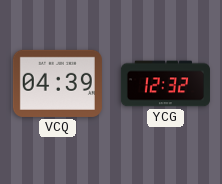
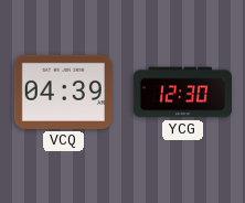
YCG: 12:32 -> 12:30 (182, 93)
